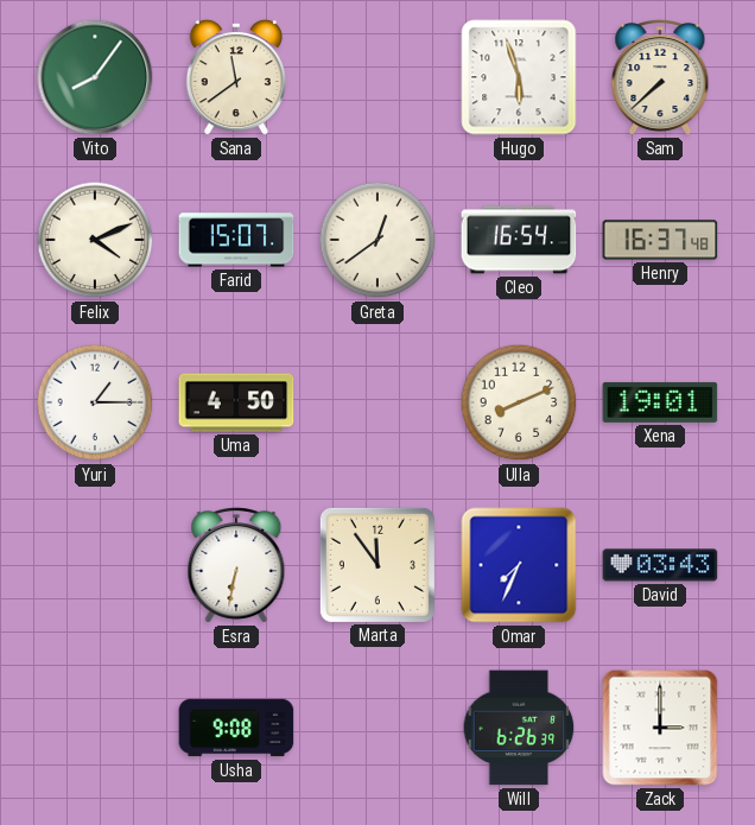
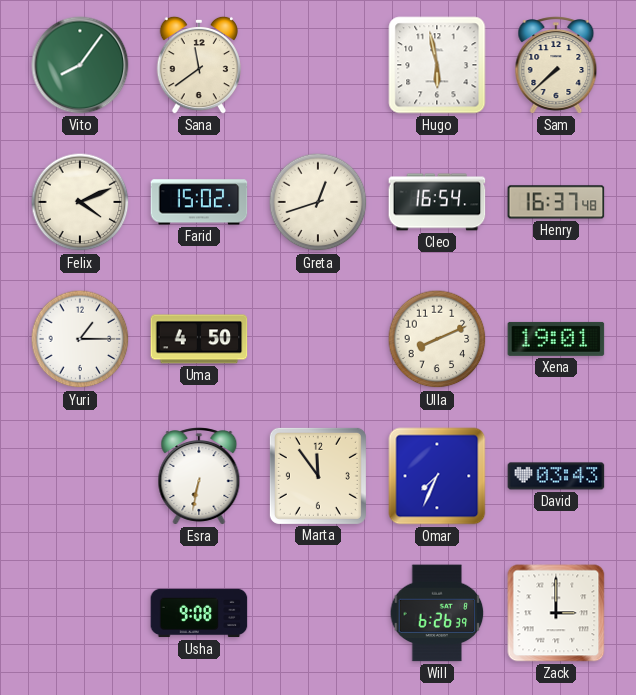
Hugo: 5:57 -> 5:58 (437, 65)
Farid: 15:07 -> 15:02 (199, 202)
Greta: 12:39 -> 12:42 (318, 202)
